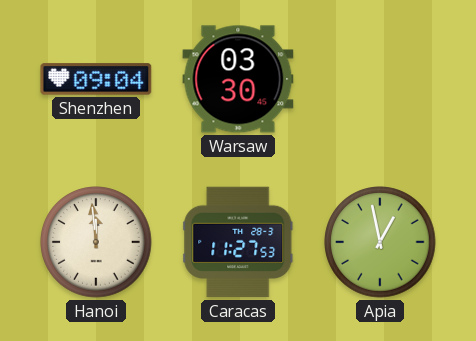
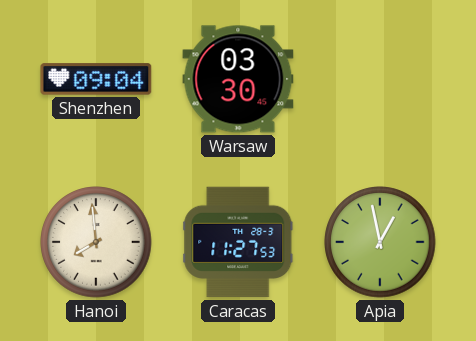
Hanoi: 11:59 -> 7:59 (96, 242)
